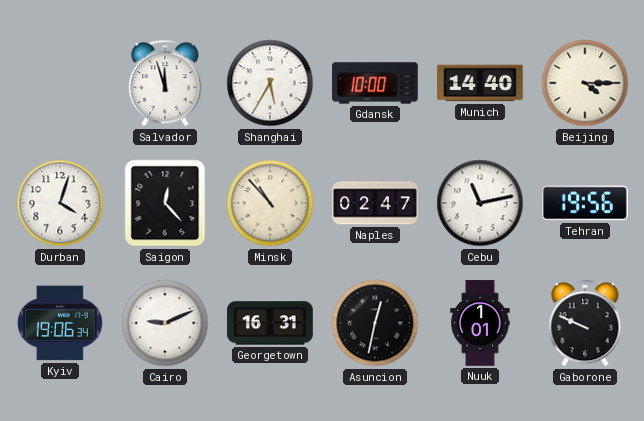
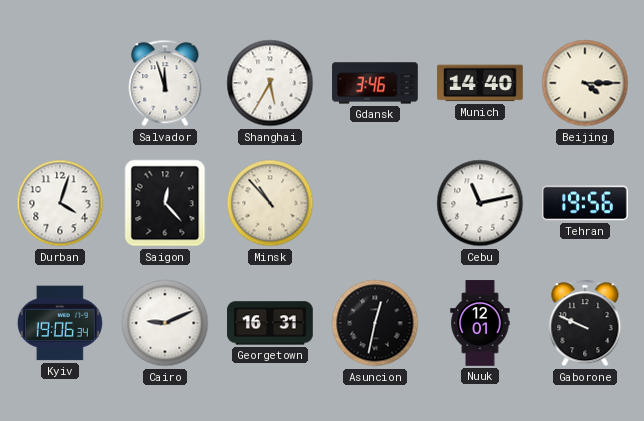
Gdansk: 10:00 -> 3:46 (375, 83)
Naples: 02:47 -> none (375, 203)
Nuuk: 1:01 -> 12:01 (480, 323)
